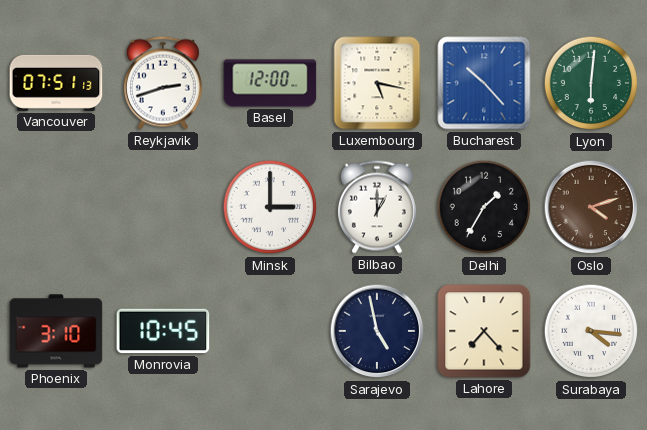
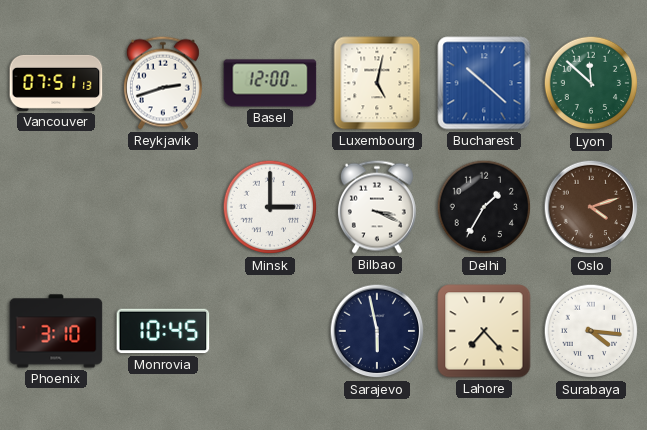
Luxembourg: 5:17 -> 5:02 (377, 83)
Bucharest: 10:23 -> 10:22 (484, 83)
Lyon: 6:01 -> 11:52 (591, 83)
Bilbao: 1:00 -> 3:19 (377, 207)
Sarajevo: 4:58 -> 5:58 (377, 331)
